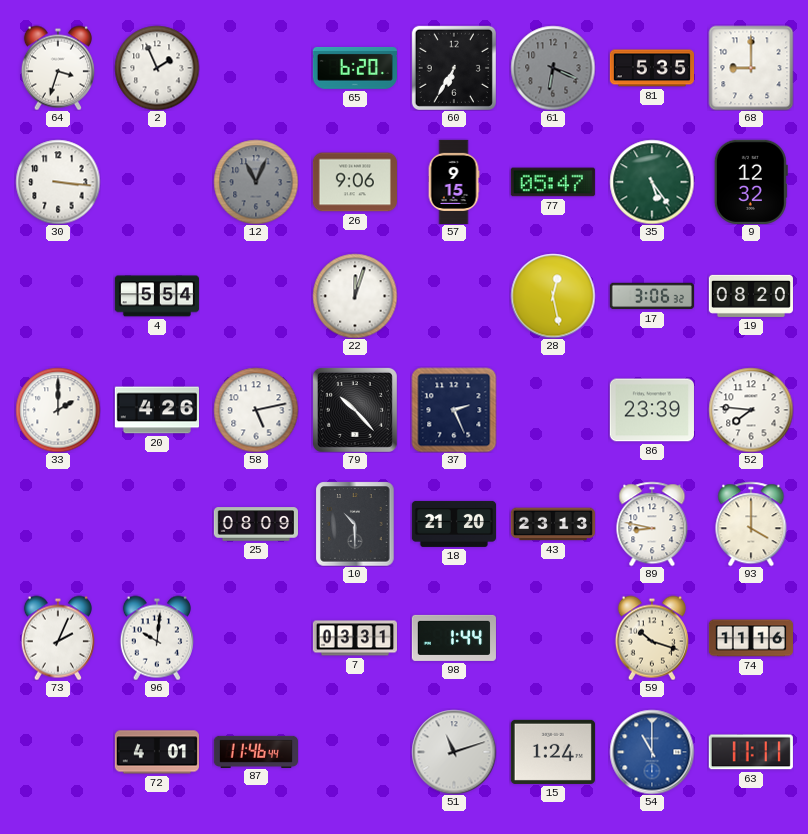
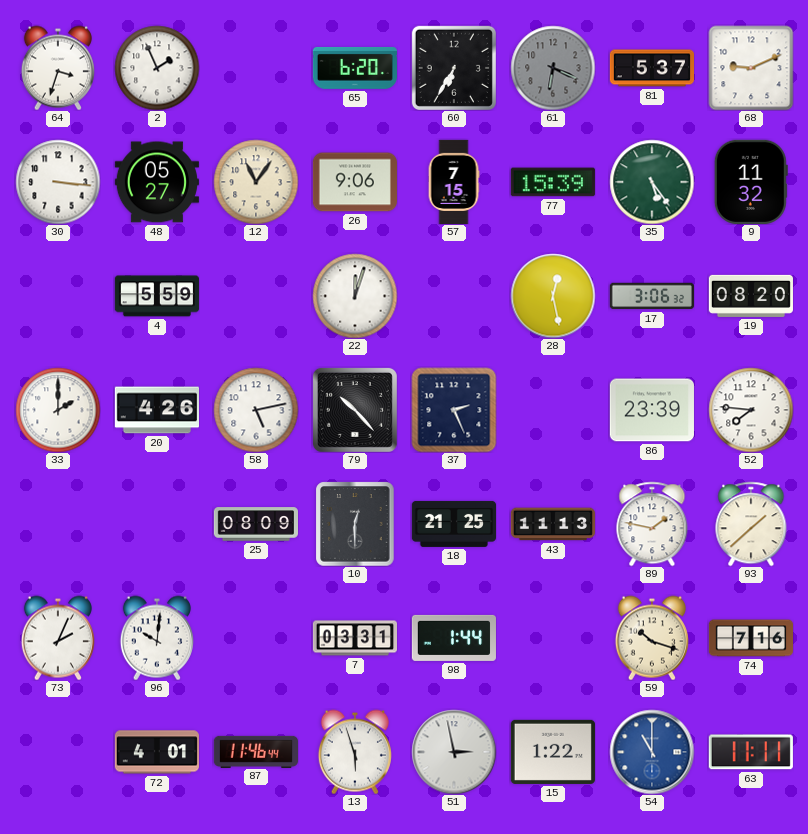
81: 5:35 -> 5:37 (651, 68)
68: 9:00 -> 9:11 (751, 68)
48: none -> 05:27 (157, 182)
12: 11:04 -> 11:06 (256, 182)
12 dial: grey -> cream (256, 182)
57: 9:15 -> 7:15 (454, 181)
77: 05:47 -> 15:39 (553, 182)
9: 12:32 -> 11:32 (751, 182)
4: 5:54 -> 5:59 (157, 296)
10: 10:30 -> 12:30 (355, 524)
18: 21:20 -> 21:25 (453, 524)
43: 23:13 -> 11:13 (553, 524)
89: 8:47 -> 1:47 (652, 524)
93: 4:00 -> 1:38 (751, 524)
74: 11:16 -> 7:16 (750, 638)
13: none -> 5:57 (355, 752)
51: 11:12 -> 2:58 (454, 752)
15: 1:24 -> 1:22 (553, 752)
